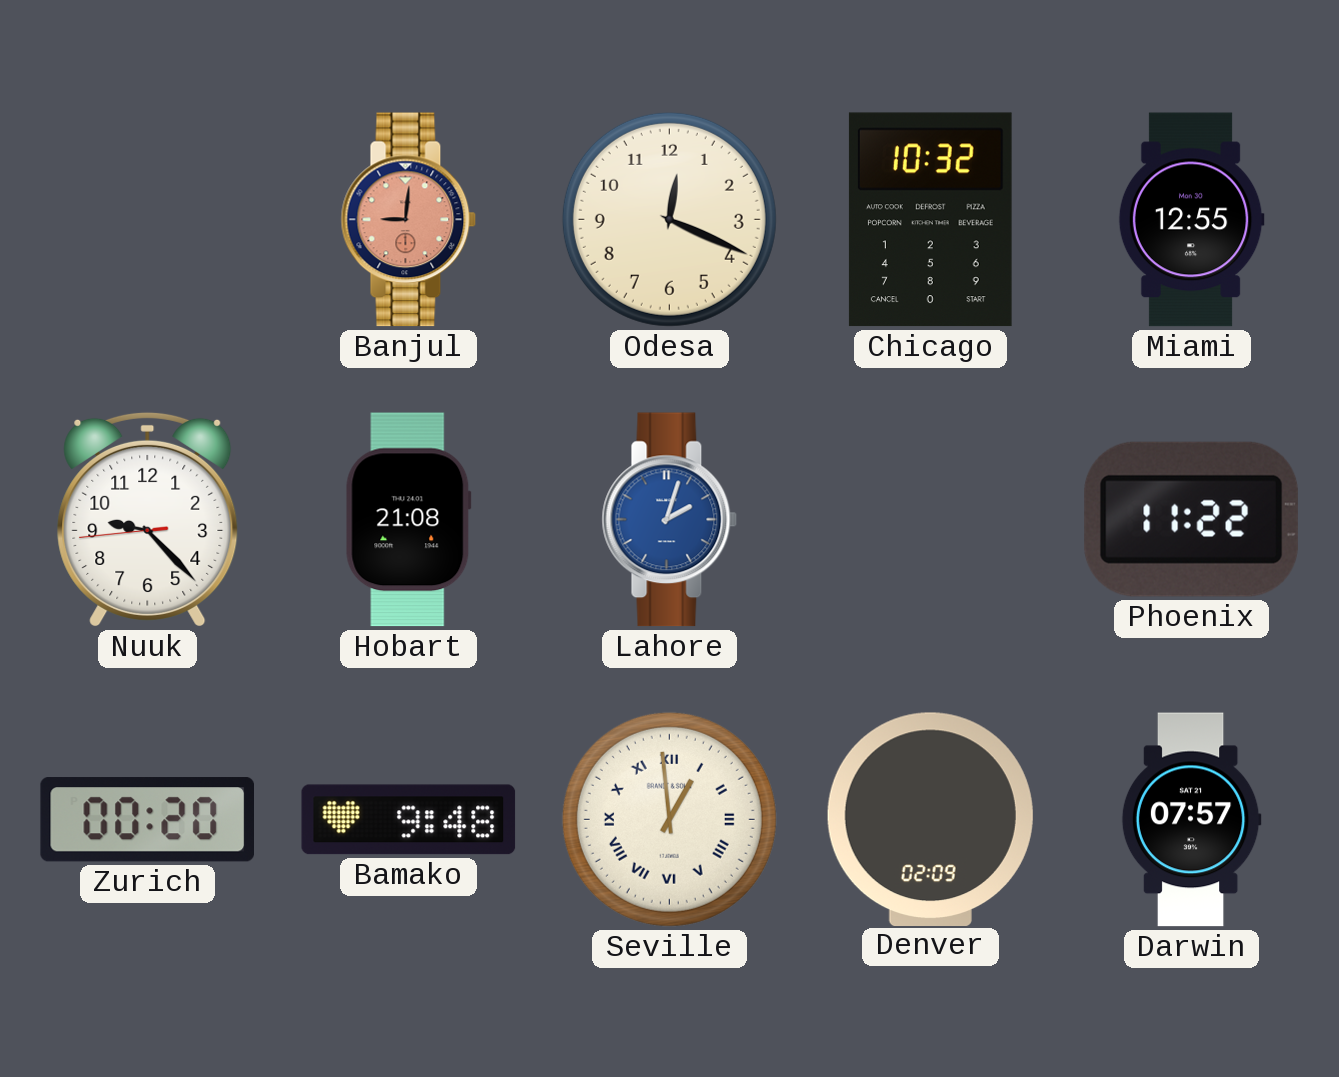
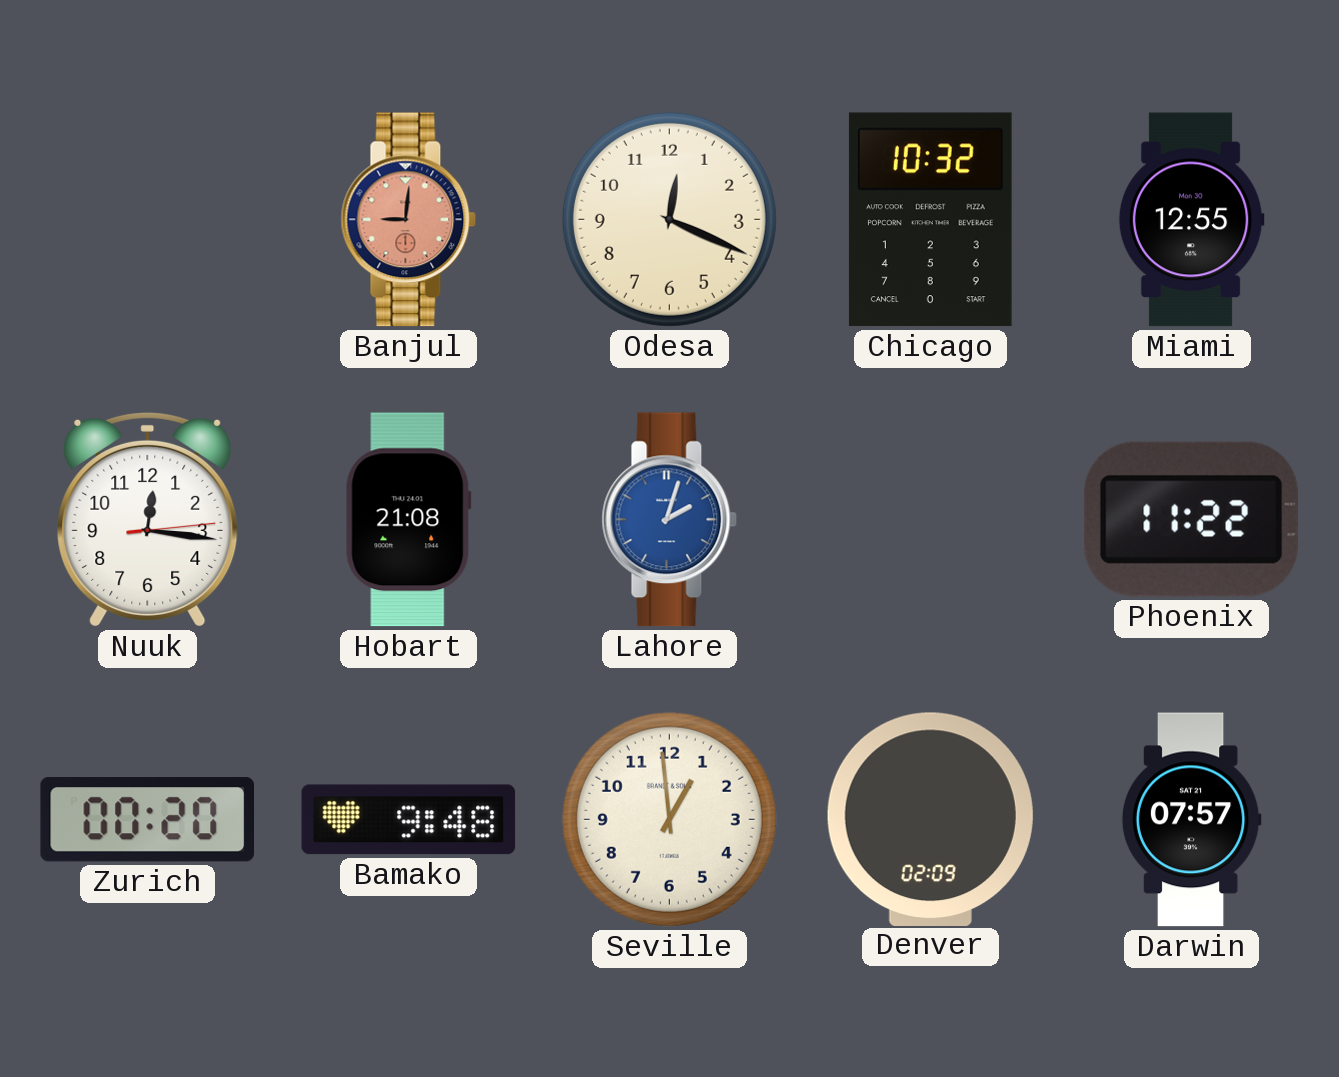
Nuuk: 9:22 -> 12:16 (148, 519)
Seville numerals: Roman -> Arabic (669, 819)
